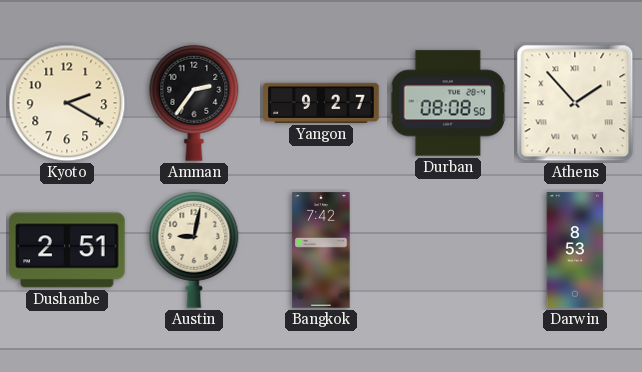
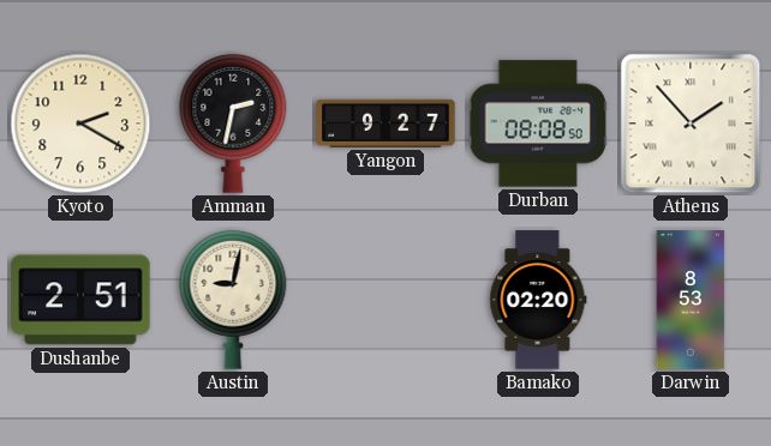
Amman: 2:36 -> 2:32 (233, 123)
Bangkok: 7:42 -> none (321, 250)
Bamako: none -> 02:20 (538, 300)
